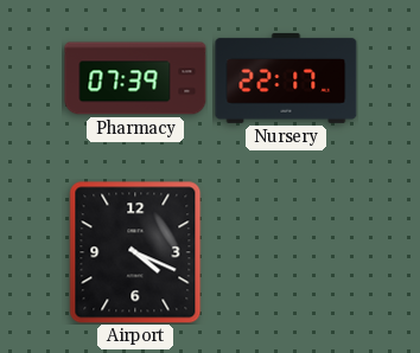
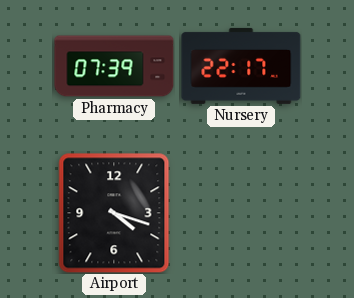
Airport: 4:19 -> 4:18 (114, 213)
